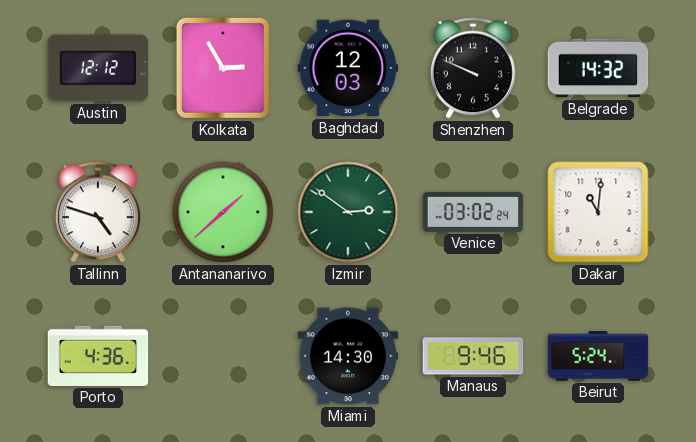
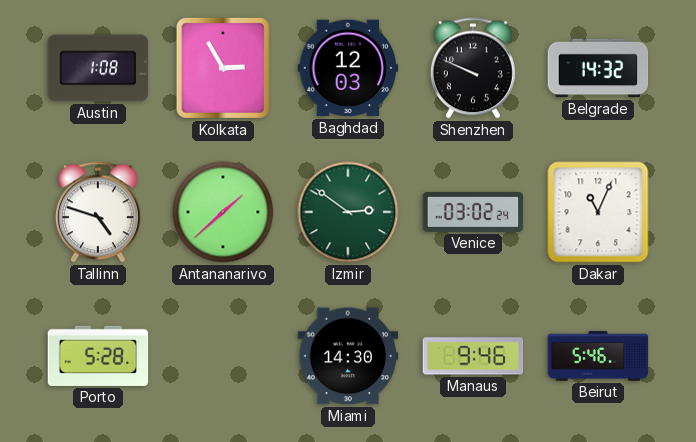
Austin: 12:12 -> 1:08 (98, 68)
Dakar: 11:01 -> 11:04 (598, 212)
Porto: 4:36 -> 5:28 (98, 356)
Beirut: 5:24 -> 5:46 (598, 356)
